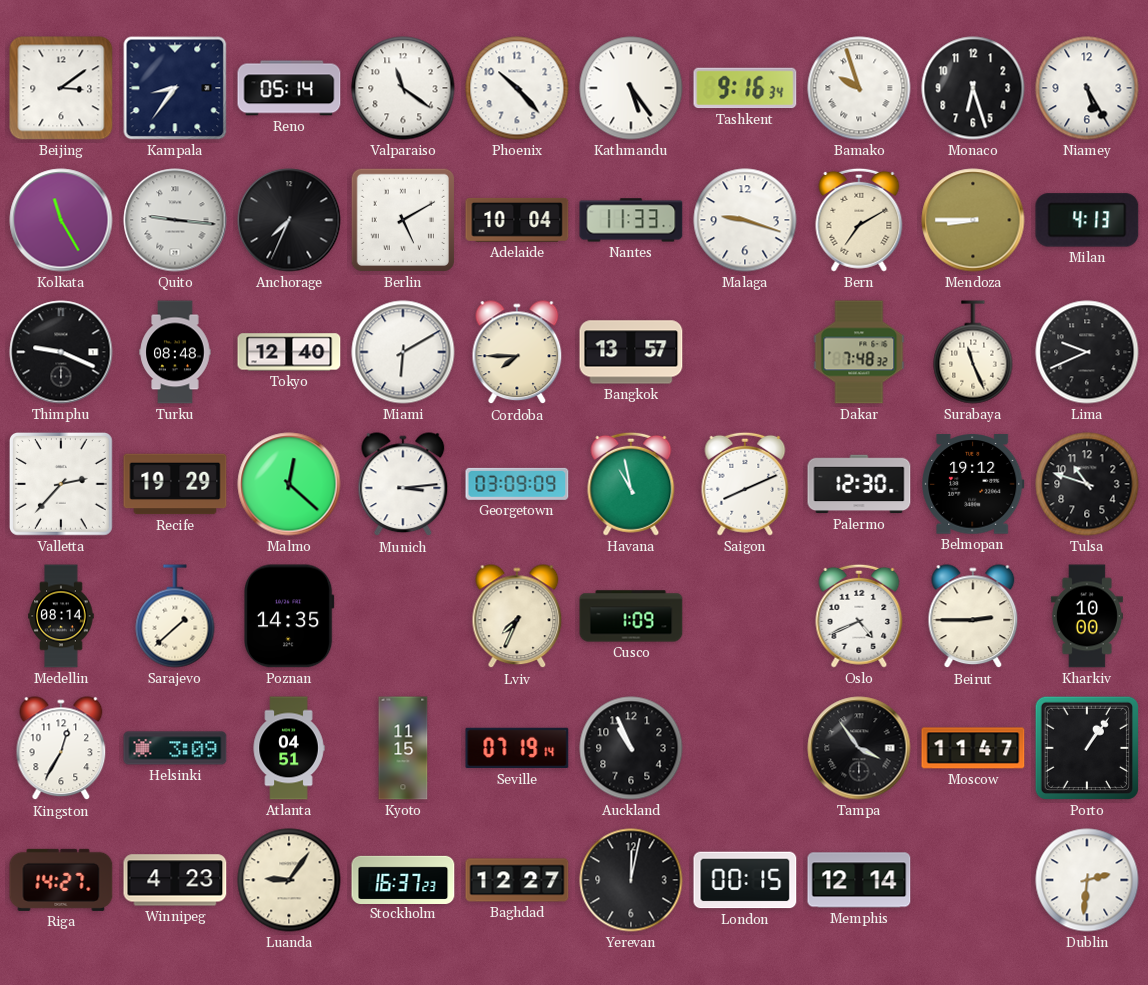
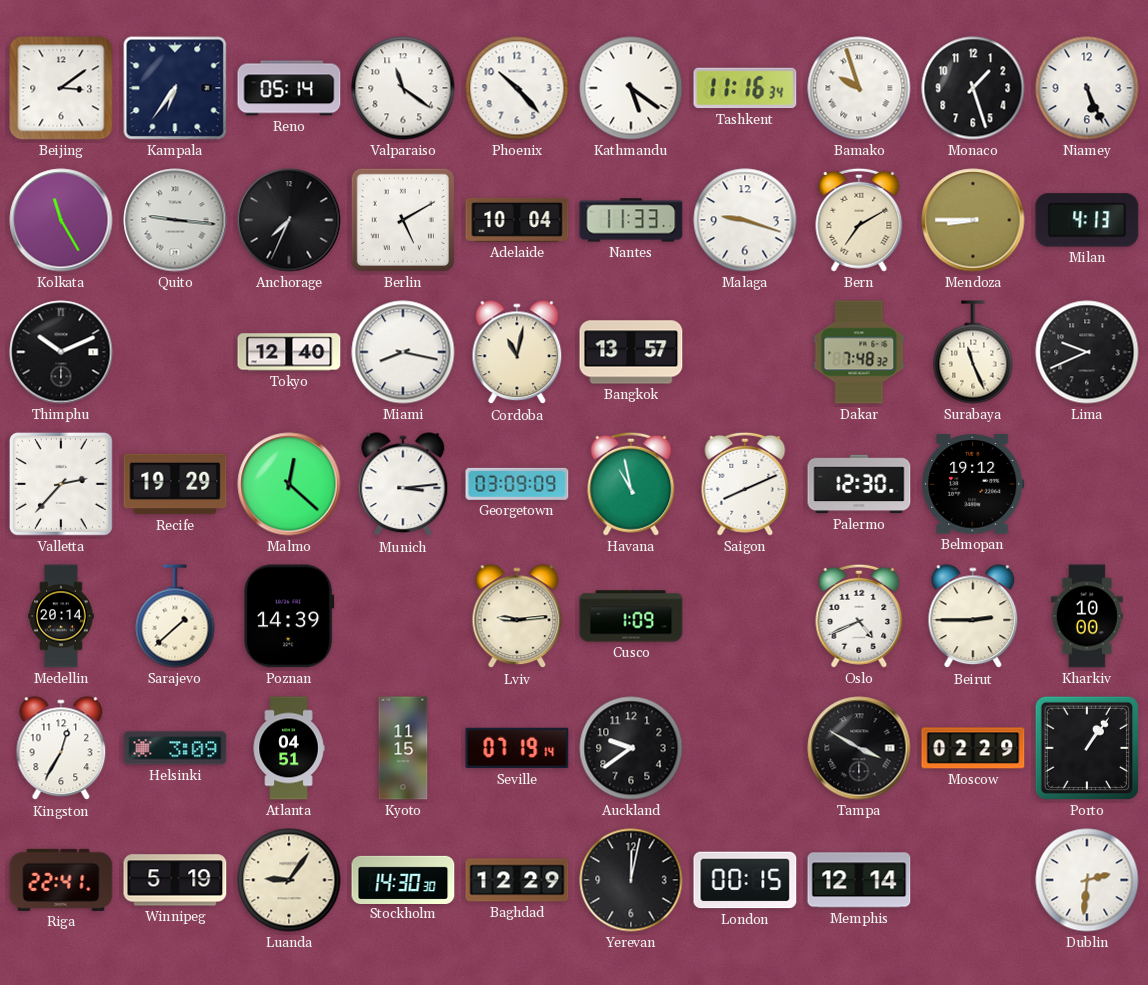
Kampala: 8:36 -> 6:36 (175, 88)
Kathmandu: 5:24 -> 5:21 (631, 88)
Tashkent: 9:16 -> 11:16 (745, 88)
Monaco: 6:27 -> 1:27 (973, 88)
Niamey: 5:25 -> 5:26 (1087, 88)
Thimphu: 9:19 -> 10:11 (61, 352)
Turku: 08:48 -> none (175, 352)
Miami: 6:10 -> 8:17 (403, 352)
Cordoba: 7:45 -> 11:02 (517, 353)
Tulsa: 10:48 -> none (1087, 484)
Medellin: 08:14 -> 20:14 (61, 616)
Poznan: 14:35 -> 14:39 (289, 616)
Lviv: 7:34 -> 9:14 (517, 617)
Auckland: 10:56 -> 9:39 (631, 748)
Tampa: 3:54 -> 3:50 (859, 748)
Moscow: 11:47 -> 02:29 (973, 748)
Riga: 14:27 -> 22:41 (61, 880)
Winnipeg: 4:23 -> 5:19 (175, 880)
Stockholm: 16:37 -> 14:30 (403, 879)
Baghdad: 12:27 -> 12:29 (517, 880)
